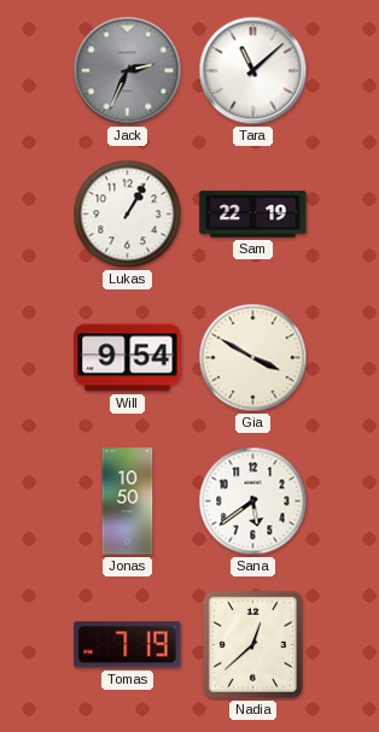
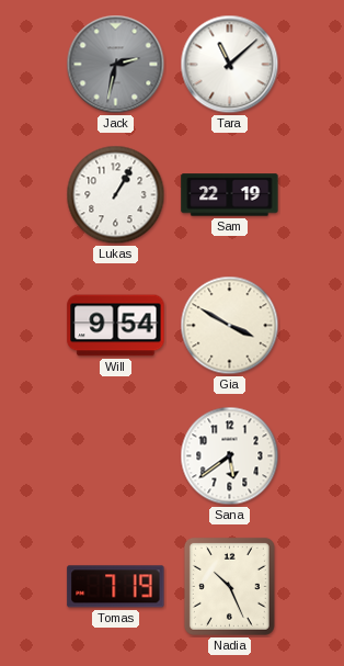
Jack: 2:34 -> 2:32 (116, 65)
Jonas: 10:50 -> none (128, 502)
Nadia: 12:38 -> 10:26 (229, 586)
